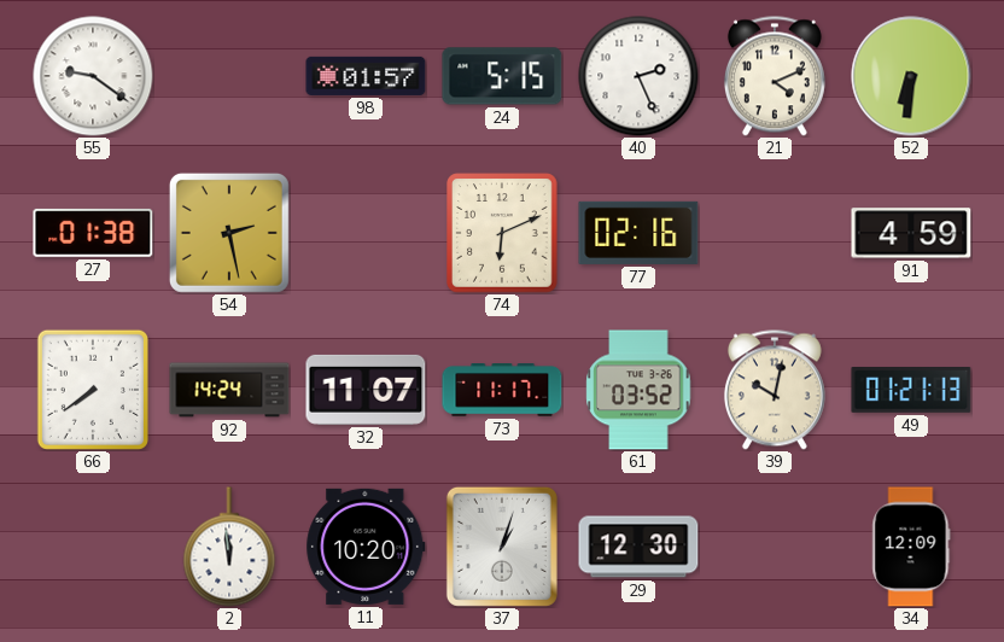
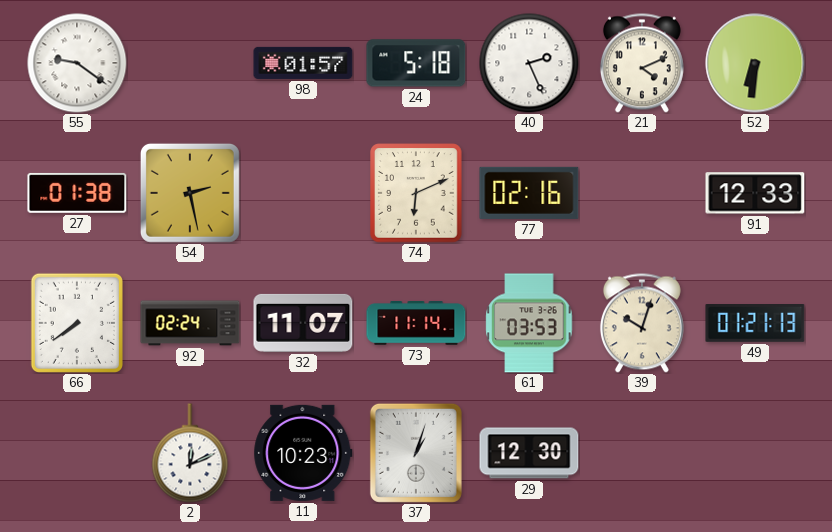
24: 5:15 -> 5:18 (416, 63)
91: 4:59 -> 12:33 (755, 193)
92: 14:24 -> 02:24 (190, 323)
73: 11:17 -> 11:14 (416, 324)
61: 03:52 -> 03:53 (529, 323)
39: 10:02 -> 10:03 (642, 323)
2: 11:59 -> 12:11 (190, 453)
11: 10:20 -> 10:23 (303, 453)
34: 12:09 -> none (911, 547)
